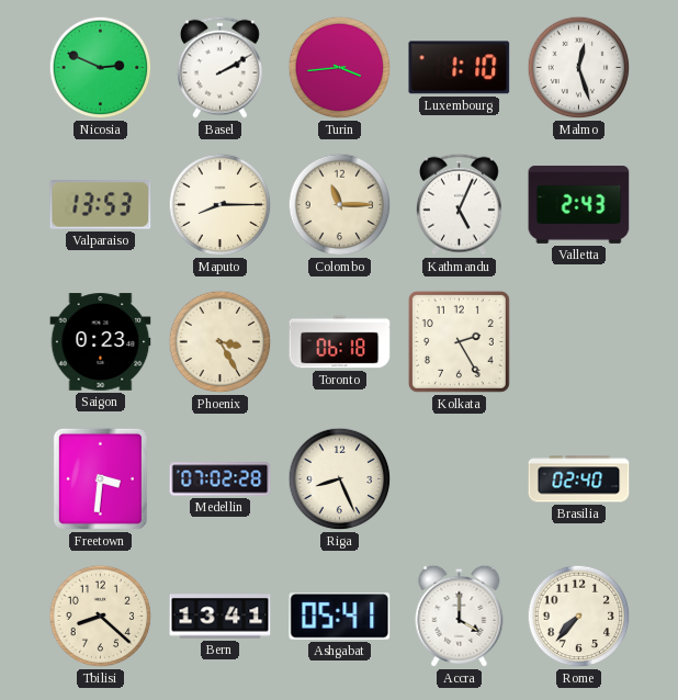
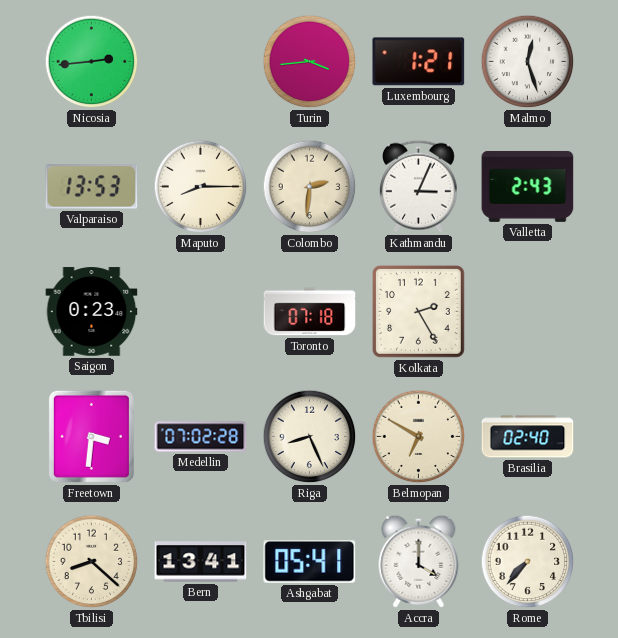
Nicosia: 2:49 -> 2:44 (92, 62)
Basel: 2:10 -> none (221, 67)
Luxembourg: 1:10 -> 1:21 (419, 62)
Colombo: 11:15 -> 2:31 (310, 187)
Kathmandu: 5:04 -> 3:04 (419, 186)
Phoenix: 3:25 -> none (221, 342)
Toronto: 06:18 -> 07:18 (310, 312)
Belmopan: none -> 6:50 (419, 437)
